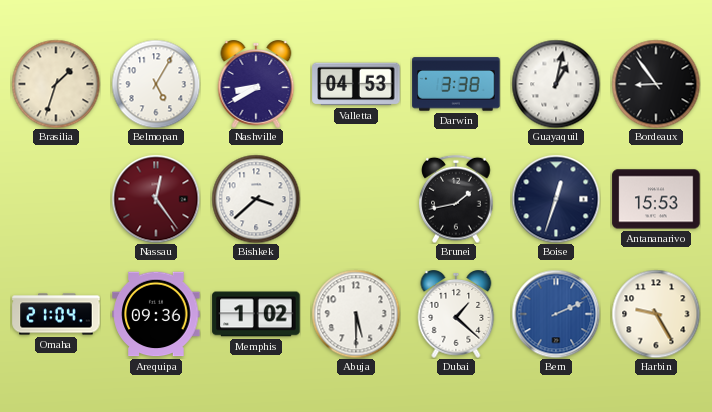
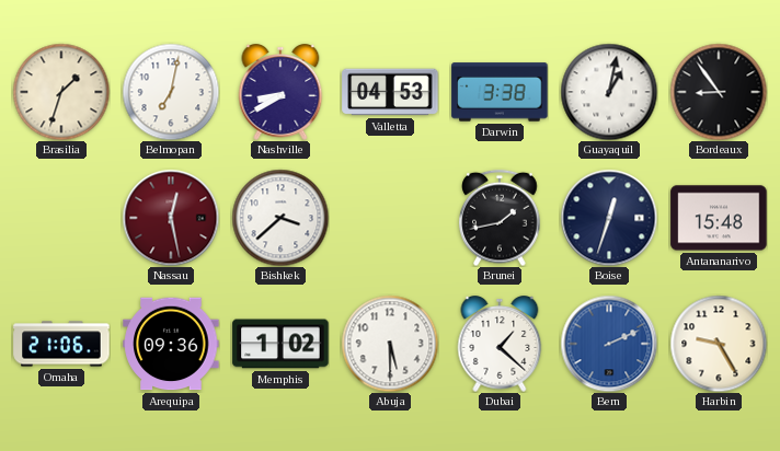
Belmopan: 5:05 -> 7:02 (171, 92)
Nassau: 12:24 -> 12:28 (171, 218)
Antananarivo: 15:53 -> 15:48 (719, 218)
Omaha: 21:04 -> 21:06 (61, 344)
